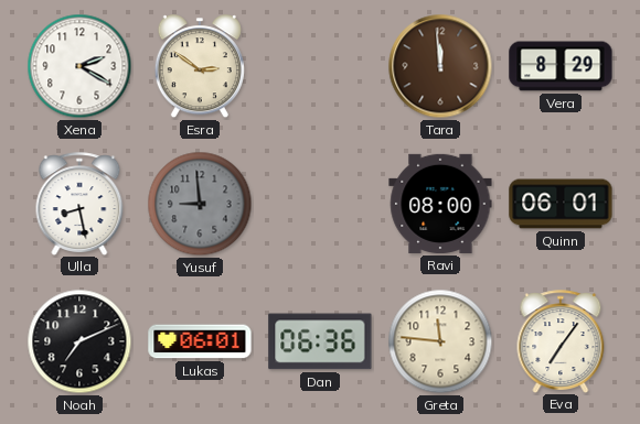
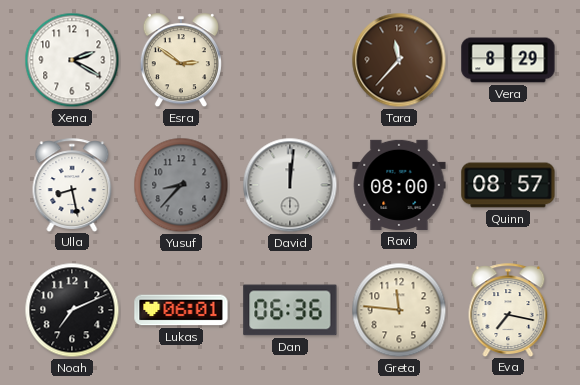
Tara: 11:59 -> 11:37 (399, 60)
Yusuf: 8:59 -> 8:37 (181, 185)
David: none -> 12:01 (290, 185)
Quinn: 06:01 -> 08:57 (508, 185)
Eva: 7:06 -> 7:17 (508, 310)
